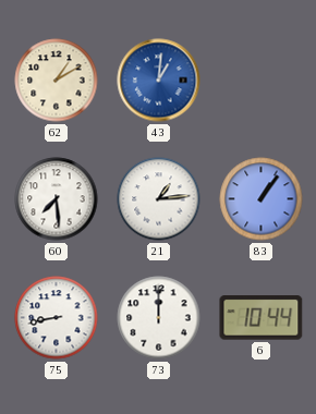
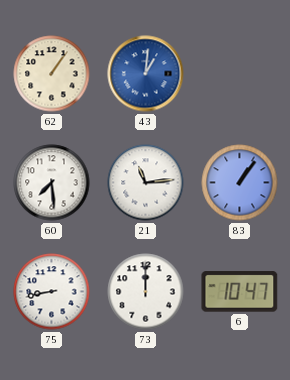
62: 1:10 -> 1:06 (52, 74)
21: 1:14 -> 11:14 (146, 183)
6: 10:44 -> 10:47 (240, 292)
